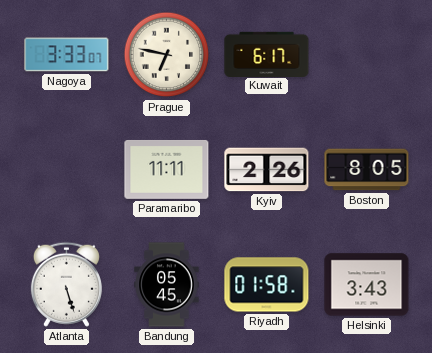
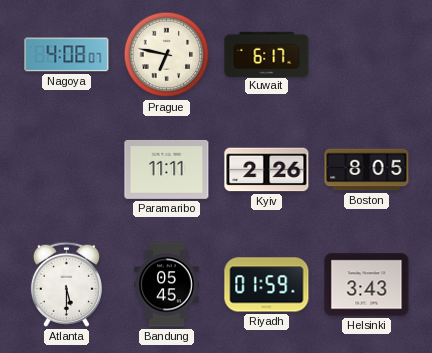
Nagoya: 3:33 -> 4:08 (67, 55)
Atlanta: 5:27 -> 5:30 (66, 284)
Riyadh: 01:58 -> 01:59 (267, 285)
